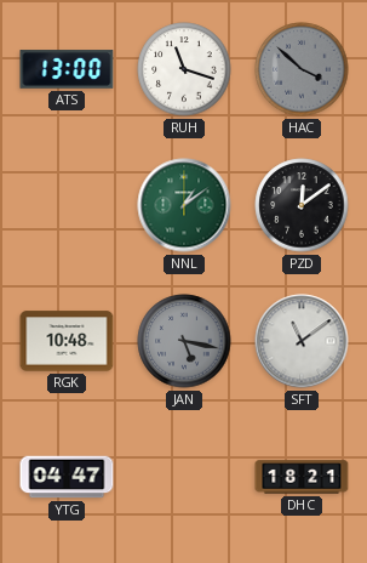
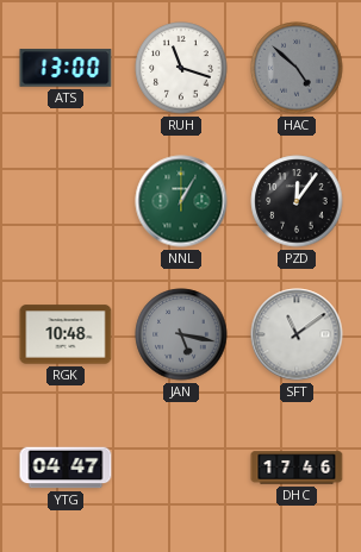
HAC: 3:52 -> 4:52 (297, 68)
NNL: 1:09 -> 1:05 (181, 201)
PZD: 12:09 -> 12:06 (297, 201)
DHC: 18:21 -> 17:46 (297, 468)
